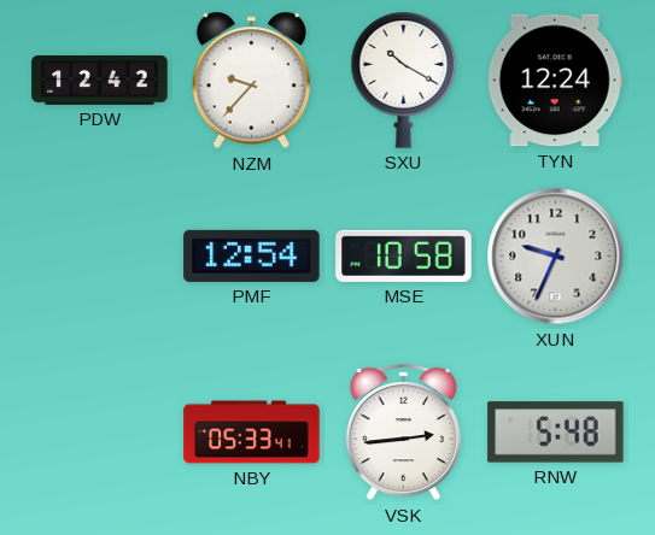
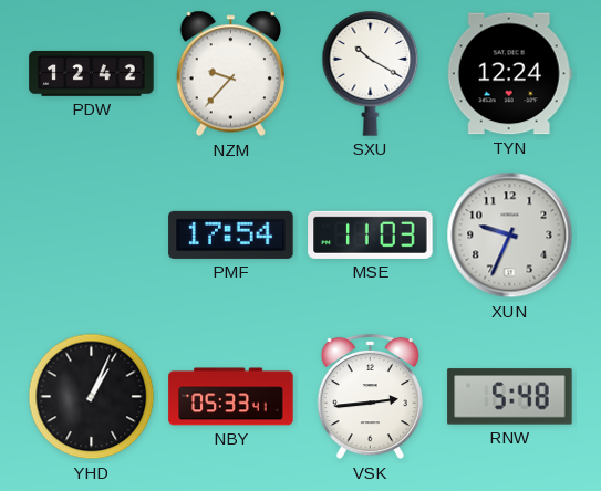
PMF: 12:54 -> 17:54 (231, 234)
MSE: 10:58 -> 11:03 (371, 234)
YHD: none -> 1:04 (92, 397)
